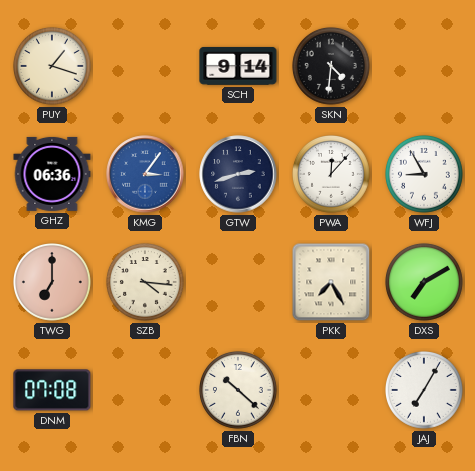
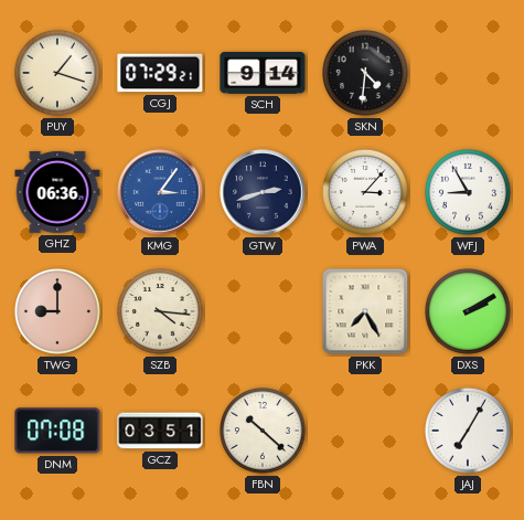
CGJ: none -> 07:29 (160, 73)
PWA: 12:07 -> 3:07 (366, 193)
TWG: 7:00 -> 9:00 (58, 312)
DXS: 7:10 -> 2:10 (469, 312)
GCZ: none -> 03:51 (160, 431)
